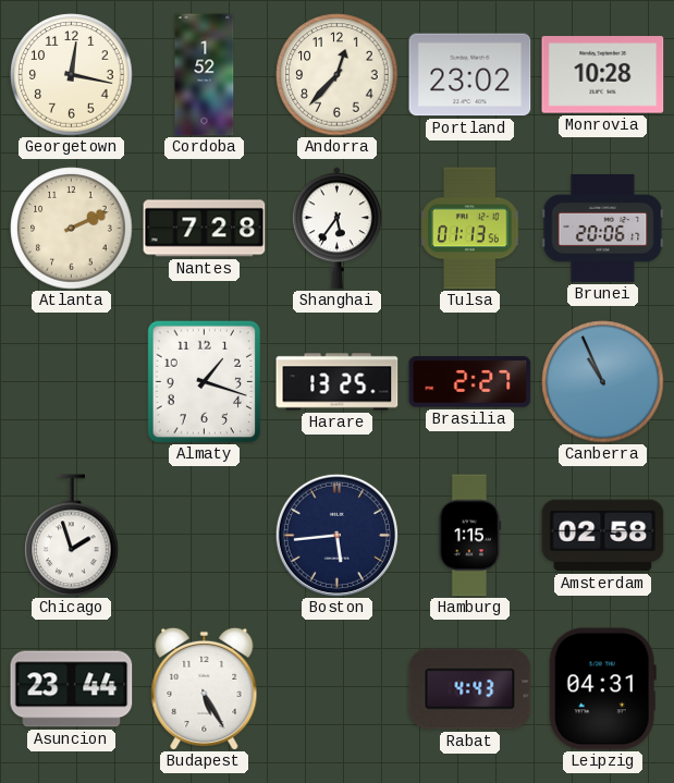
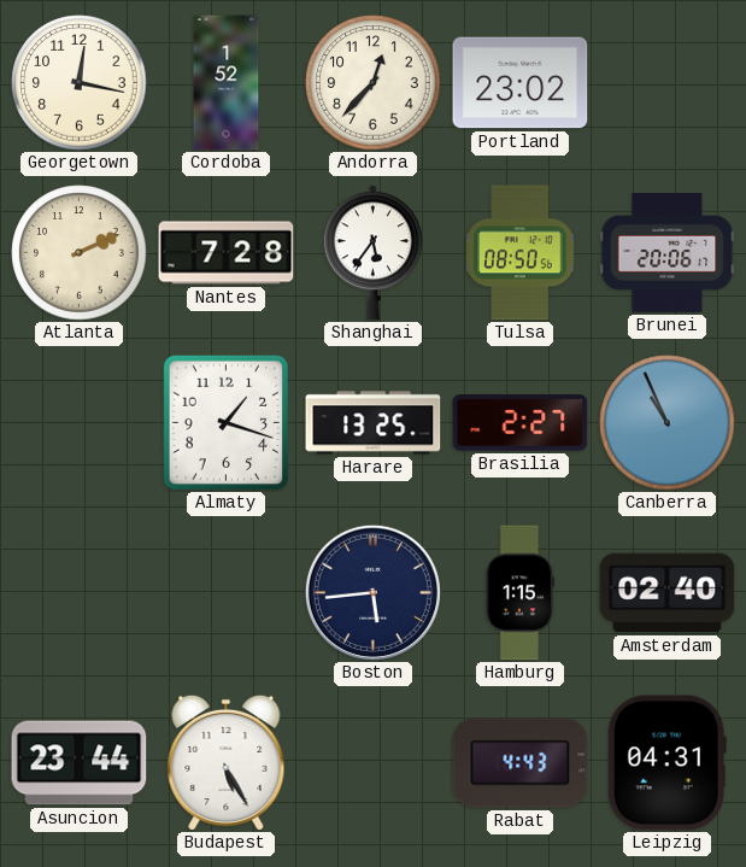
Monrovia: 10:28 -> none (603, 75)
Tulsa: 01:13 -> 08:50 (521, 253)
Chicago: 1:57 -> none (72, 536)
Amsterdam: 02:58 -> 02:40 (668, 593)
